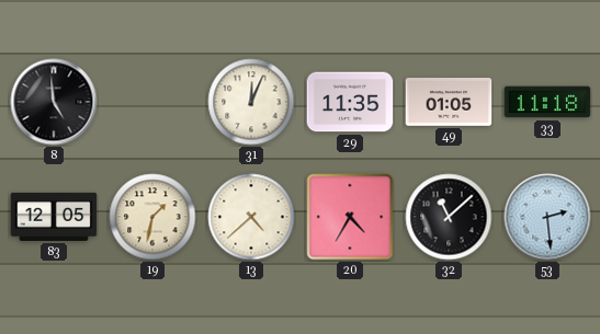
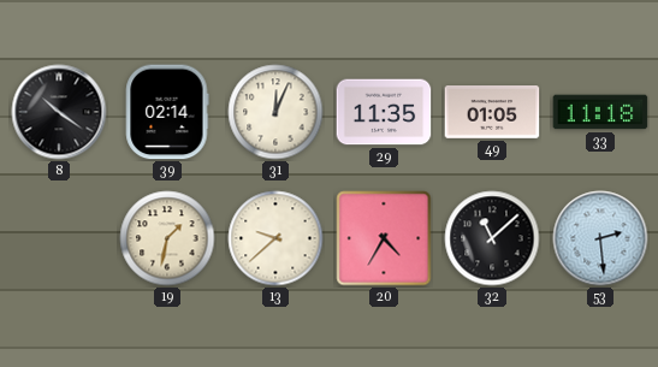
8: 4:59 -> 10:21 (59, 112)
39: none -> 02:14 (167, 112)
83: 12:05 -> none (54, 217)
13: 4:38 -> 9:38 (275, 238)
